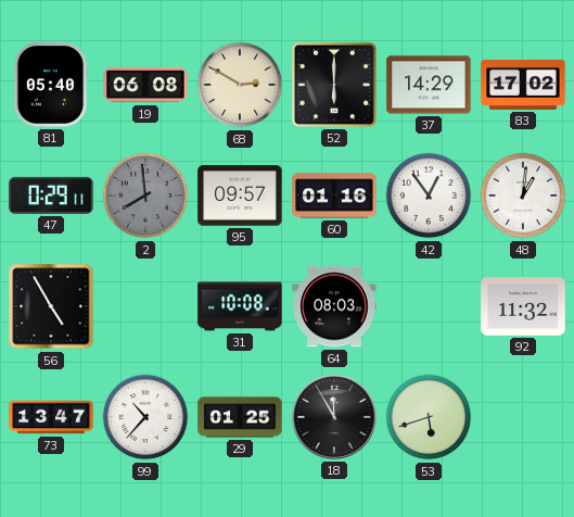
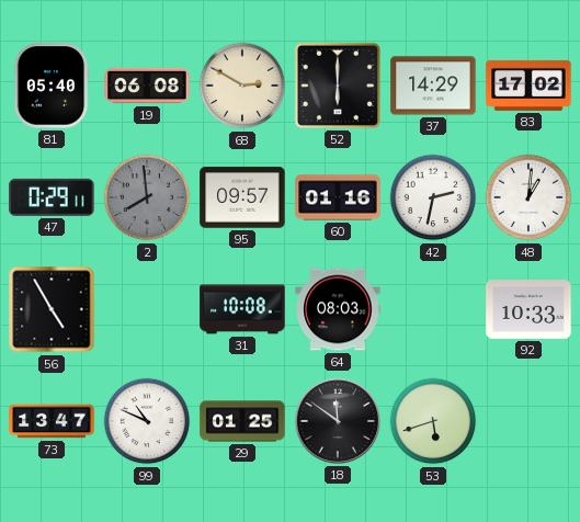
42: 12:54 -> 2:32 (433, 197)
92: 11:32 -> 10:33 (528, 310)
99: 10:37 -> 10:49 (147, 421)
18: 11:55 -> 11:51 (338, 421)
